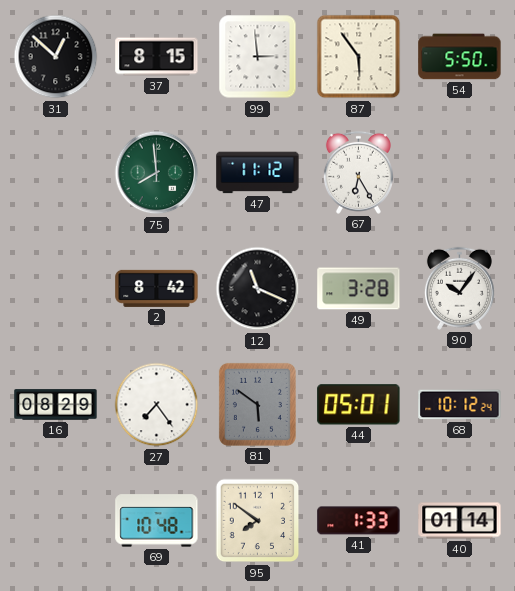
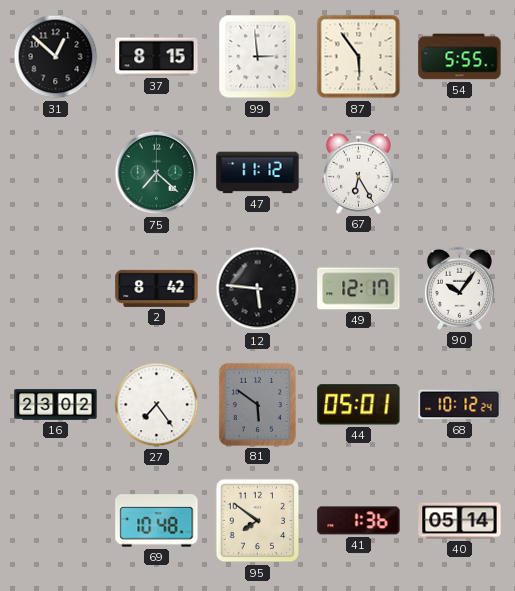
54: 5:50 -> 5:55 (460, 57)
75: 7:59 -> 7:22 (157, 173)
12: 11:19 -> 5:46 (258, 289)
49: 3:28 -> 12:17 (359, 289)
16: 08:29 -> 23:02 (56, 405)
41: 1:33 -> 1:36 (359, 521)
40: 01:14 -> 05:14 (460, 521)
